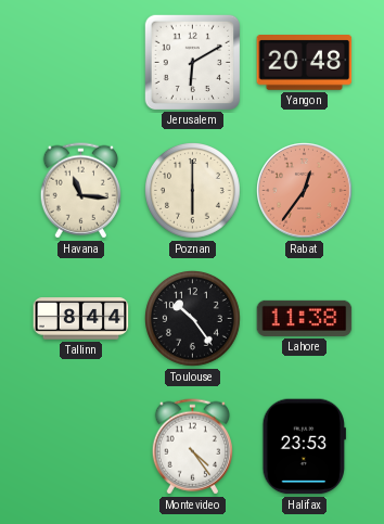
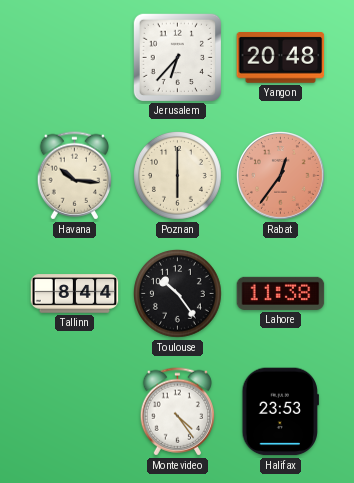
Jerusalem: 6:10 -> 6:37 (177, 57)
Havana: 11:16 -> 10:16 (74, 176)
